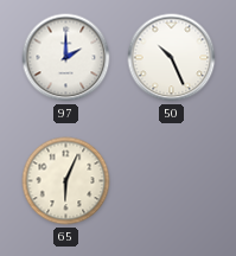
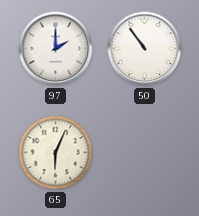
50: 10:26 -> 10:54 (145, 49)
